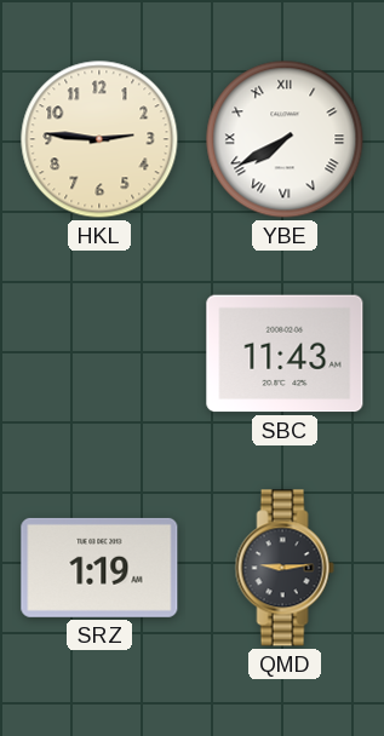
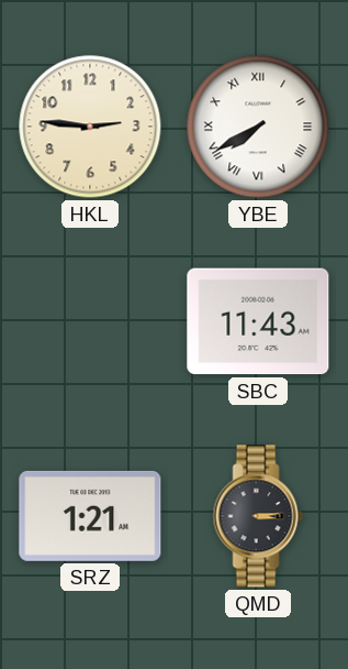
SRZ: 1:19 -> 1:21 (90, 516)
QMD: 9:14 -> 3:14 (258, 516)
